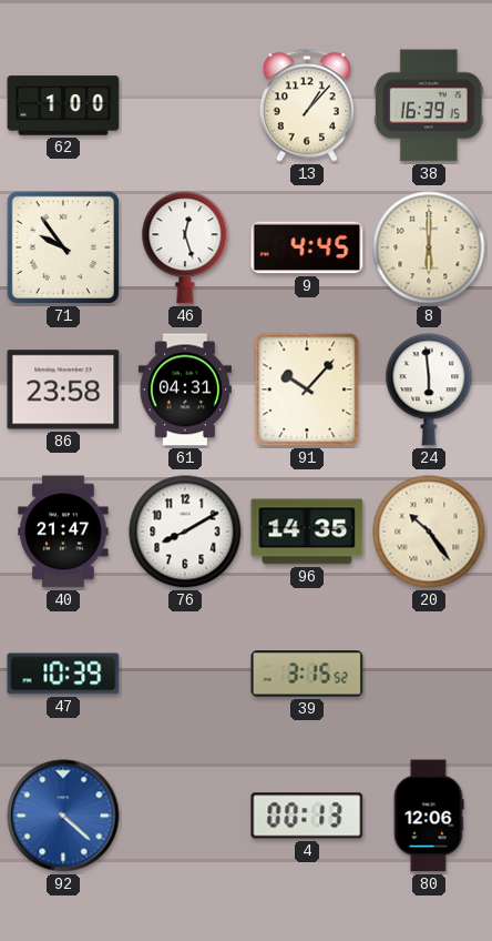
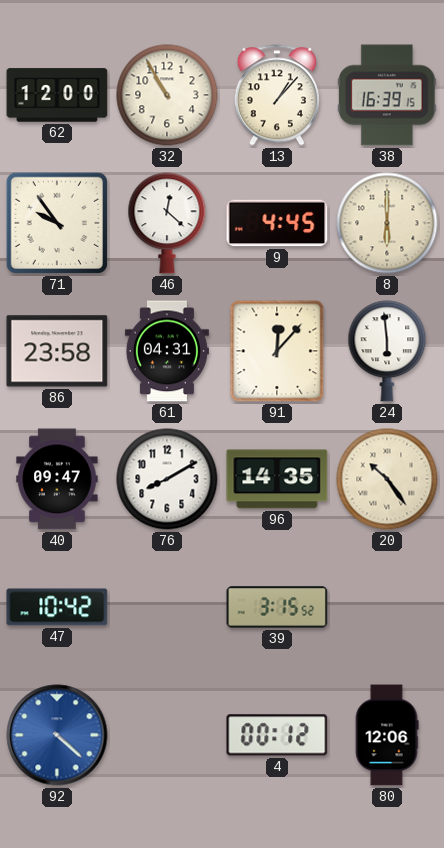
62: 1:00 -> 12:00 (57, 95)
32: none -> 10:55 (167, 95)
46: 12:27 -> 12:22 (167, 223)
91: 10:07 -> 12:07 (277, 351)
40: 21:47 -> 09:47 (57, 479)
47: 10:39 -> 10:42 (57, 607)
4: 00:13 -> 00:12 (277, 735)
